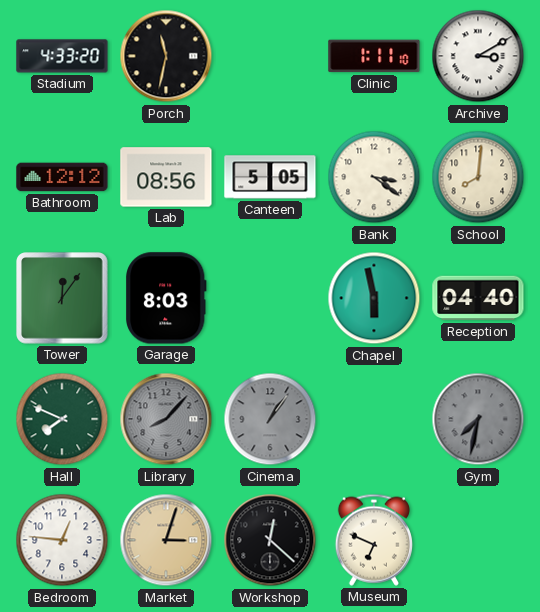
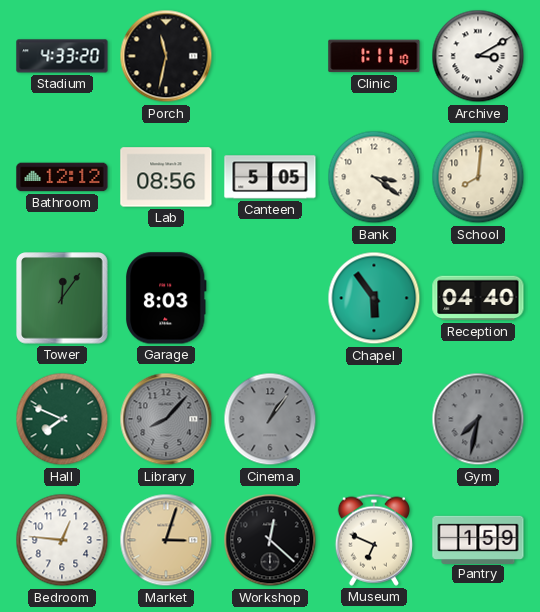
Chapel: 5:58 -> 5:54 (374, 298)
Pantry: none -> 1:59 (478, 539)
